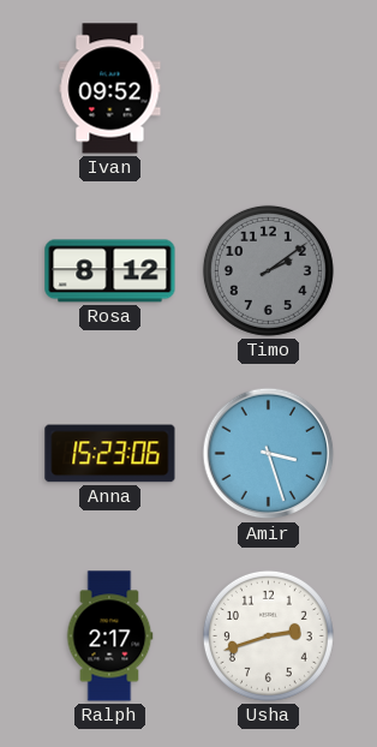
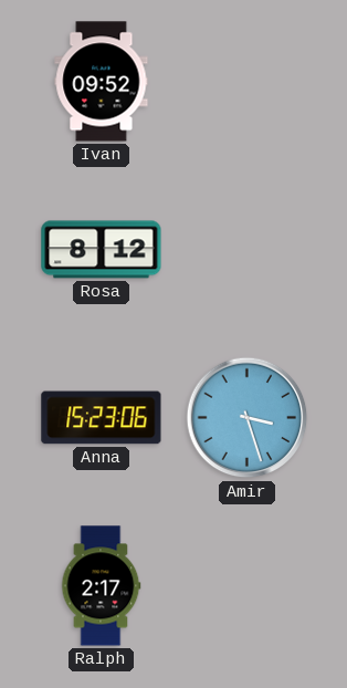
Timo: 2:09 -> none (268, 270)
Usha: 2:42 -> none (268, 635)
